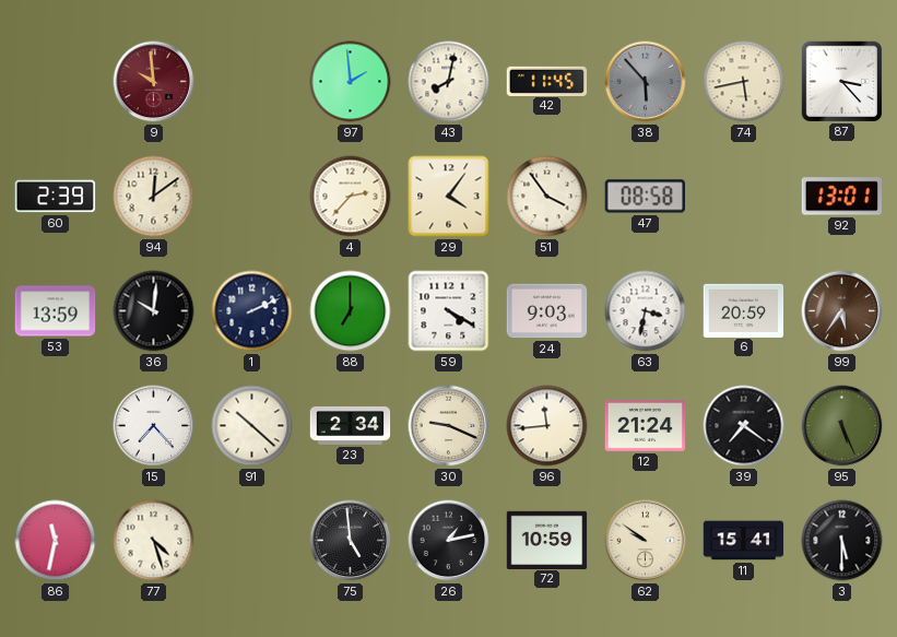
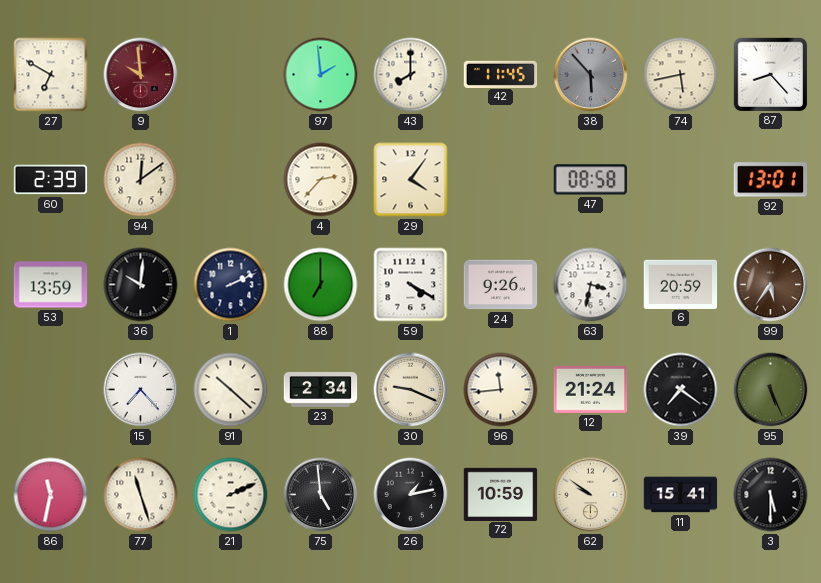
27: none -> 6:50 (51, 75)
43: 8:02 -> 8:00 (411, 75)
87: 3:23 -> 8:23 (770, 74)
51: 3:54 -> none (547, 197)
24: 9:03 -> 9:26 (501, 285)
77: 4:27 -> 11:27 (141, 495)
21: none -> 2:11 (231, 495)
